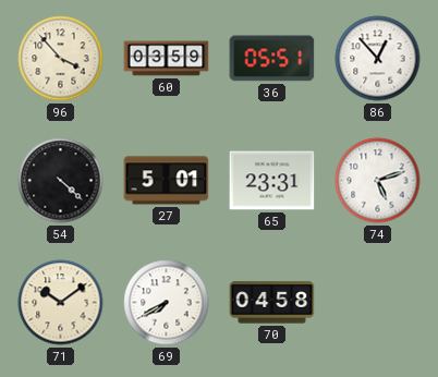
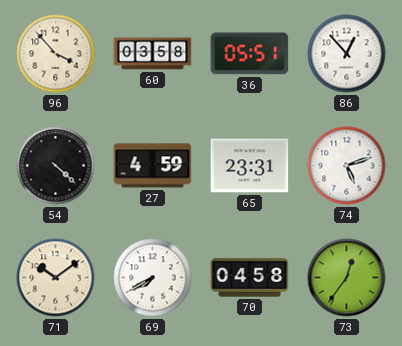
60: 03:59 -> 03:58 (153, 54)
27: 5:01 -> 4:59 (153, 166)
73: none -> 12:36 (347, 278)
